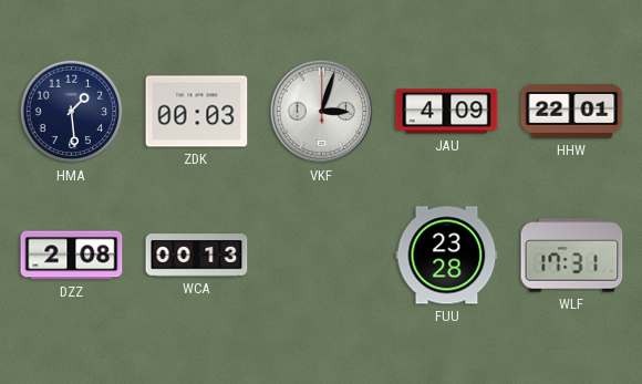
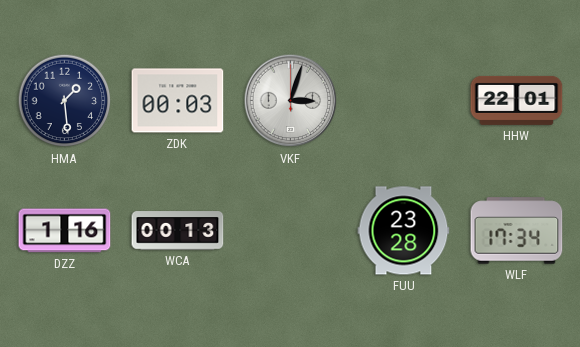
JAU: 4:09 -> none (447, 112)
DZZ: 2:08 -> 1:16 (65, 231)
WLF: 17:31 -> 17:34 (517, 231)
